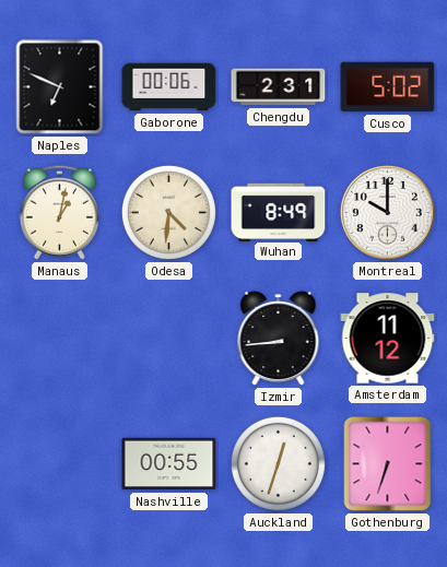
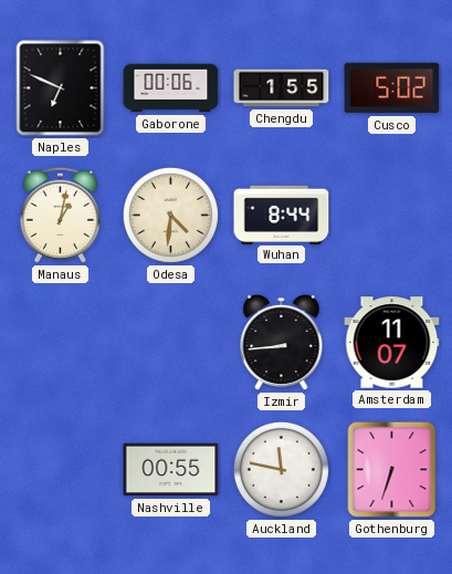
Chengdu: 2:31 -> 1:55 (282, 88)
Wuhan: 8:49 -> 8:44 (282, 215)
Montreal: 10:00 -> none (387, 212)
Amsterdam: 11:12 -> 11:07 (392, 343)
Auckland: 12:33 -> 11:47 (281, 469)
